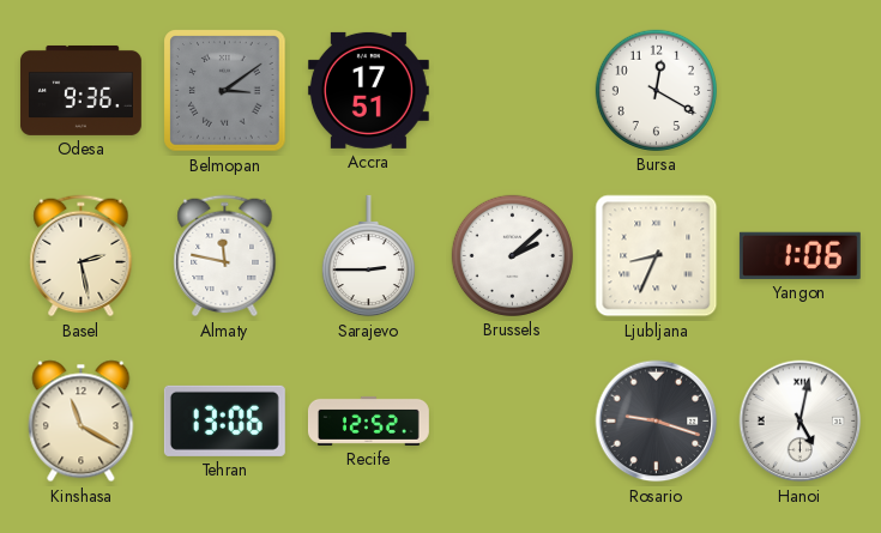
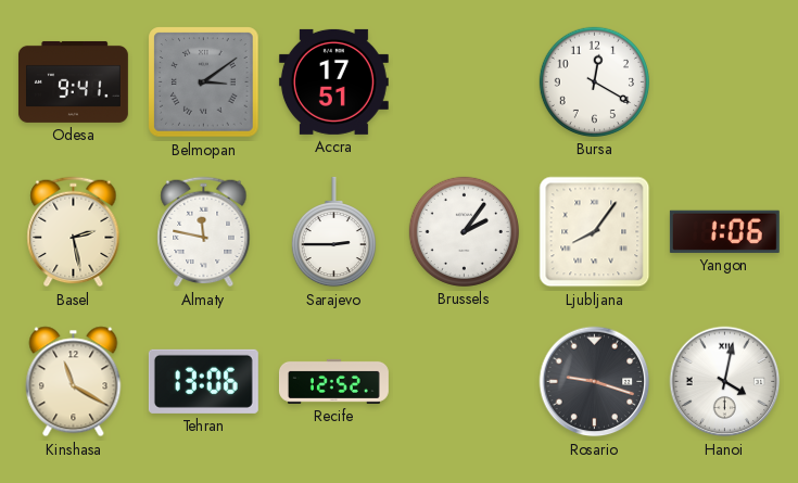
Odesa: 9:36 -> 9:41 (73, 81)
Brussels: 2:08 -> 2:06 (464, 231)
Ljubljana: 8:34 -> 8:06 (595, 232)
Hanoi: 5:02 -> 4:02 (725, 382)
